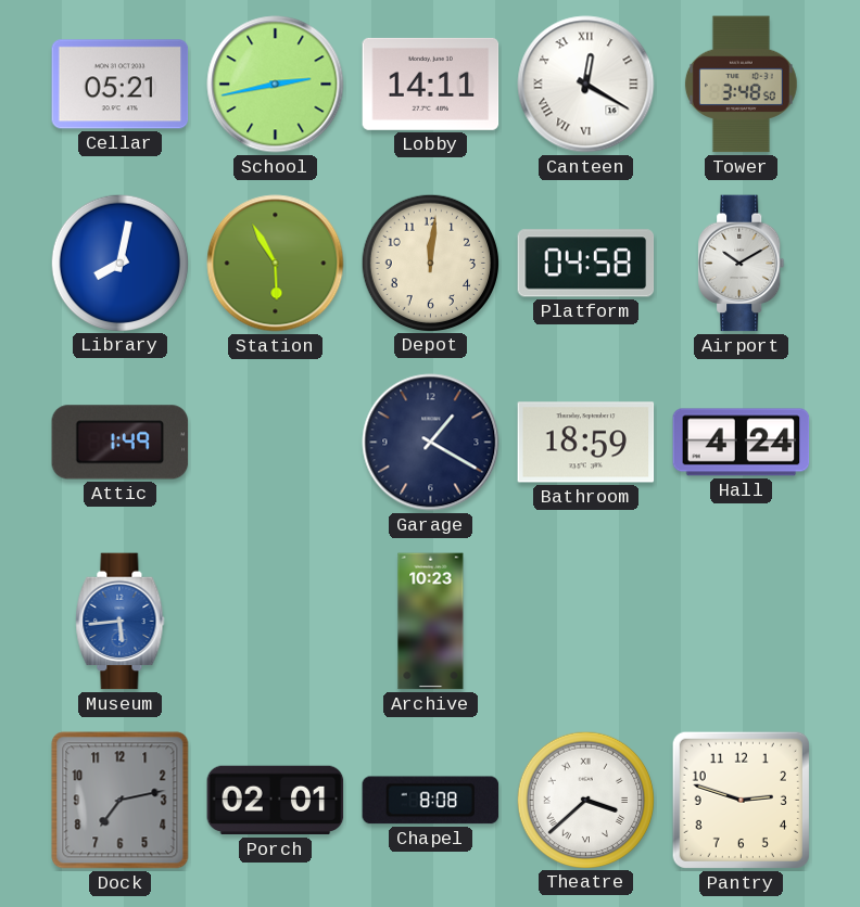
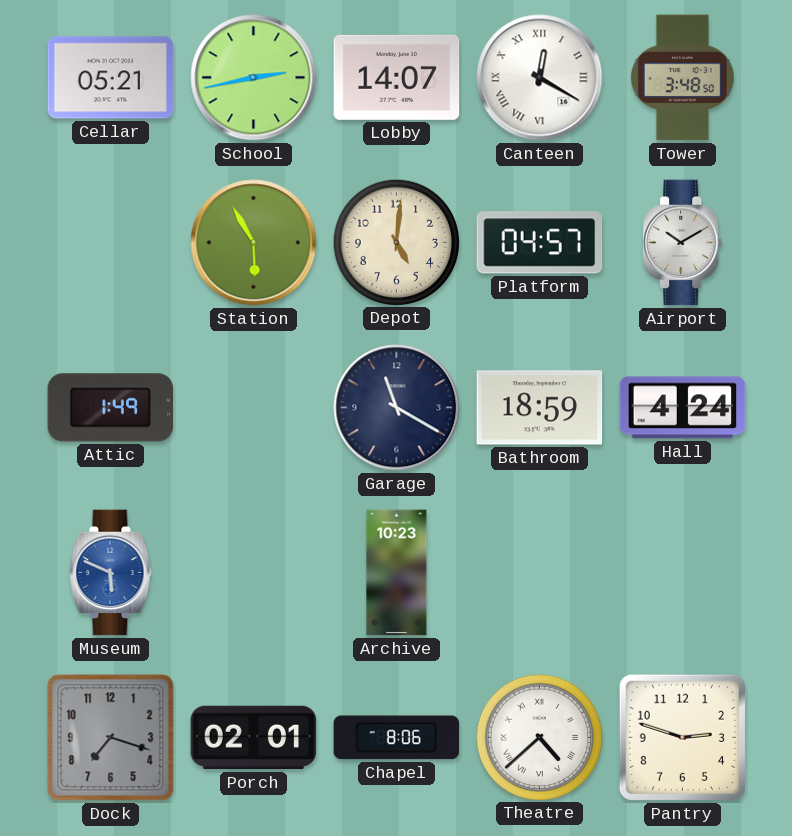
Lobby: 14:11 -> 14:07 (397, 77)
Library: 8:02 -> none (119, 263)
Depot: 12:01 -> 5:01 (396, 242)
Platform: 04:58 -> 04:57 (540, 243)
Garage: 1:20 -> 11:20 (397, 408)
Museum: 5:44 -> 5:49 (111, 573)
Dock: 7:13 -> 7:18 (111, 738)
Chapel: 8:08 -> 8:06 (397, 738)
Theatre: 3:38 -> 4:38 (539, 737)
